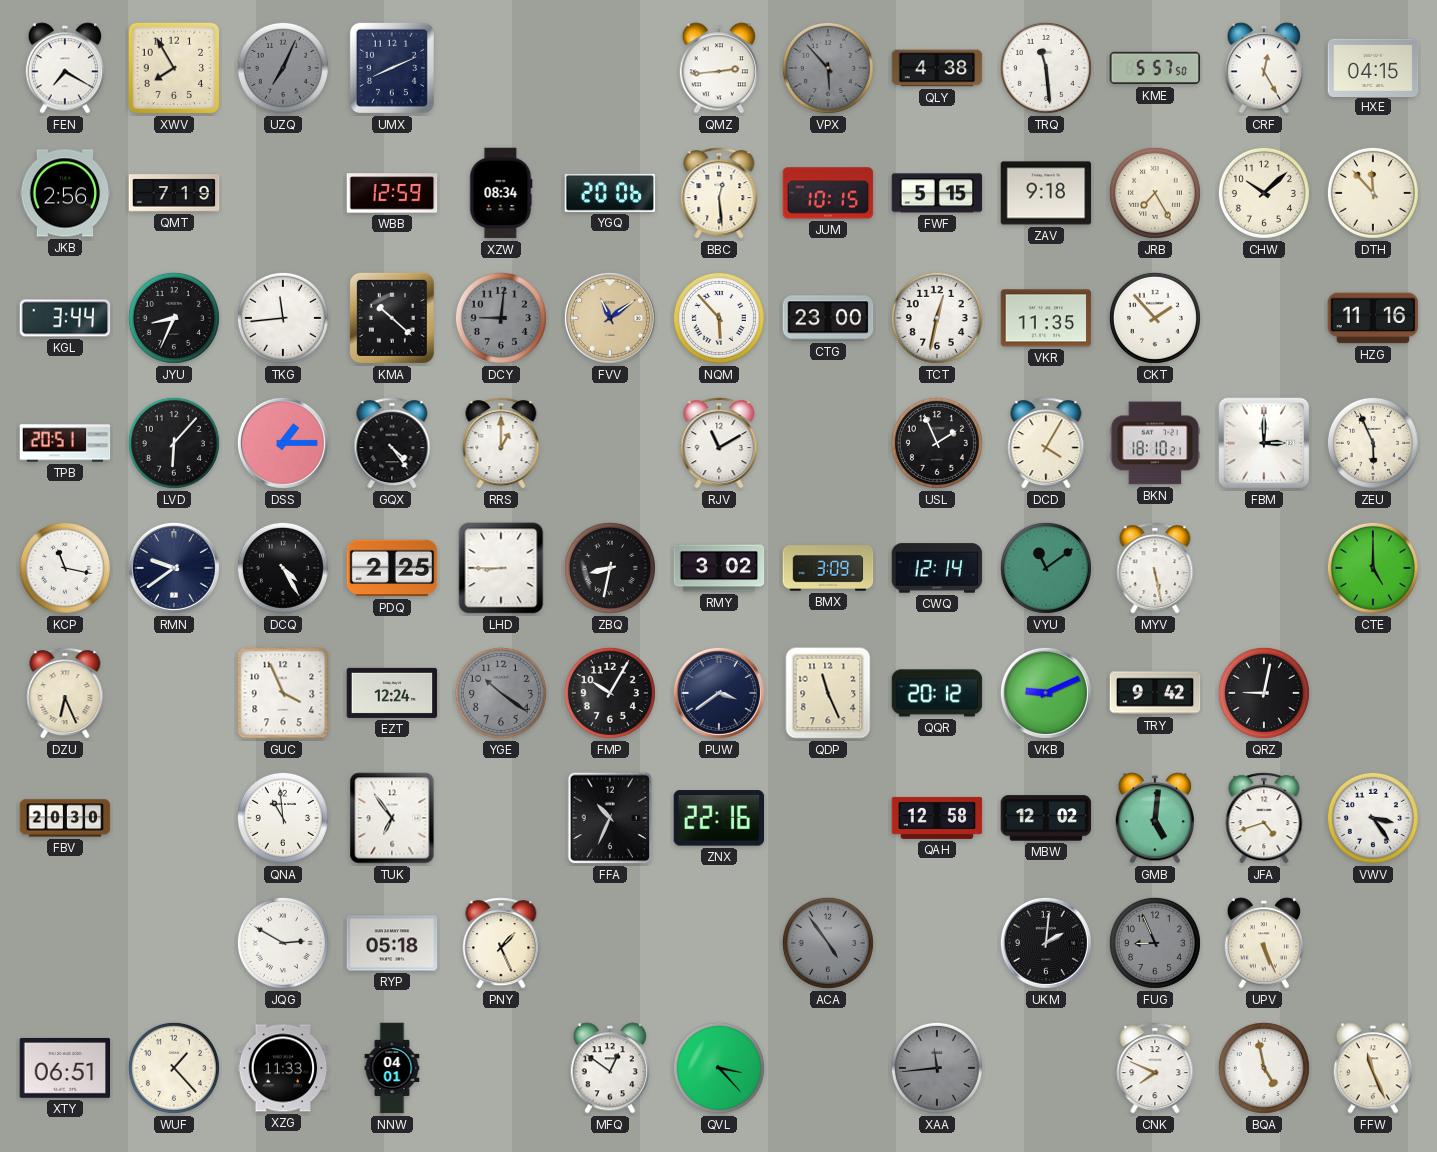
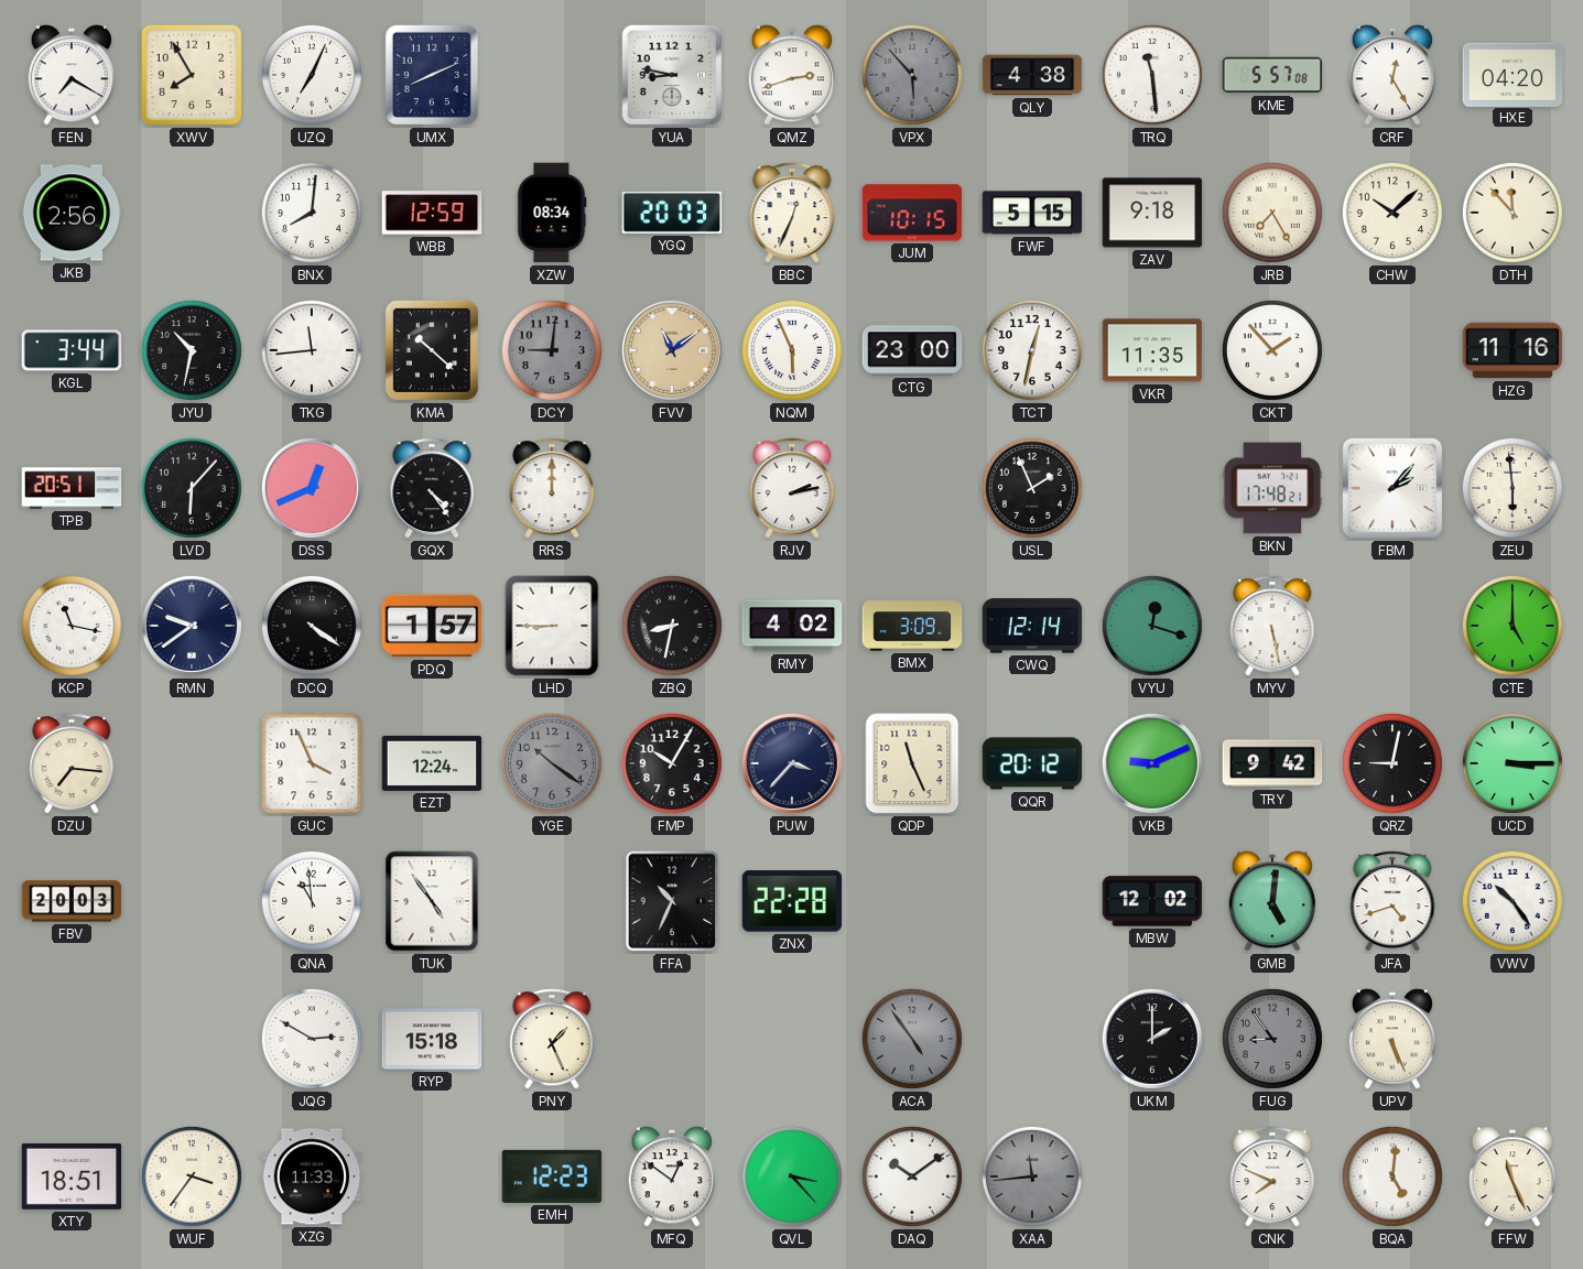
UZQ dial: grey -> white (312, 75)
YUA: none -> 8:47 (672, 75)
QMZ: 2:44 -> 2:42 (792, 75)
KME: 5:57:50 -> 5:57:08 (1272, 75)
HXE: 04:15 -> 04:20 (1512, 74)
QMT: 7:19 -> none (174, 193)
BNX: none -> 8:01 (312, 213)
YGQ: 20:06 -> 20:03 (672, 213)
BBC: 12:29 -> 12:34 (792, 213)
JYU: 8:34 -> 10:32 (192, 350)
NQM: 5:53 -> 5:56 (792, 350)
DSS: 1:15 -> 12:41 (312, 488)
RRS: 1:00 -> 12:00 (552, 488)
RJV: 11:10 -> 2:13 (792, 488)
DCD: 4:05 -> none (1046, 443)
BKN: 18:10 -> 17:48 (1272, 488)
FBM: 3:00 -> 2:07 (1392, 488)
ZEU: 5:56 -> 5:59 (1512, 488)
DCQ: 4:25 -> 4:21 (312, 626)
PDQ: 2:25 -> 1:57 (432, 626)
RMY: 3:02 -> 4:02 (792, 626)
VYU: 11:09 -> 12:18 (1152, 626)
DZU: 6:26 -> 7:16 (72, 763)
PUW: 3:39 -> 3:37 (792, 763)
UCD: none -> 3:15 (1512, 763)
FBV: 20:30 -> 20:03 (72, 901)
TUK: 6:54 -> 4:54 (432, 901)
ZNX: 22:16 -> 22:28 (792, 901)
QAH: 12:58 -> none (937, 818)
VWV: 3:24 -> 10:24 (1512, 901)
RYP: 05:18 -> 15:18 (432, 1039)
UKM: 2:01 -> 2:00 (1152, 1039)
FUG: 8:56 -> 8:54 (1272, 1039)
XTY: 06:51 -> 18:51 (72, 1176)
WUF: 1:23 -> 3:36 (192, 1176)
NNW: 04:01 -> none (392, 1068)
EMH: none -> 12:23 (552, 1176)
DAQ: none -> 10:09 (912, 1176)
BQA: 4:58 -> 5:01 (1392, 1176)
